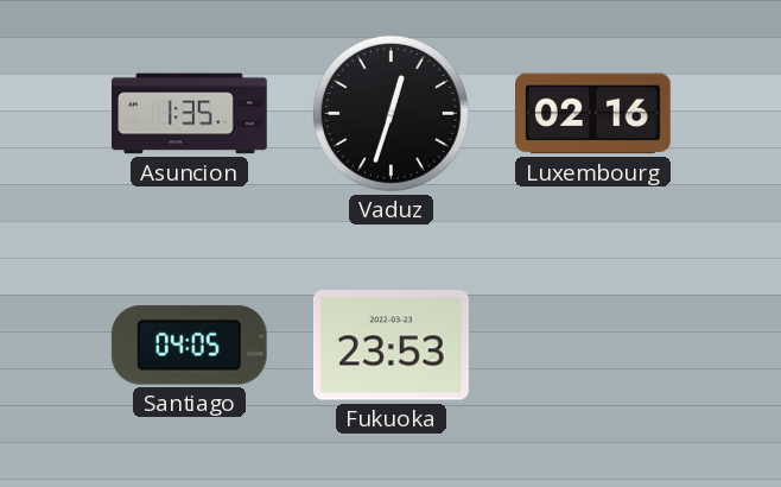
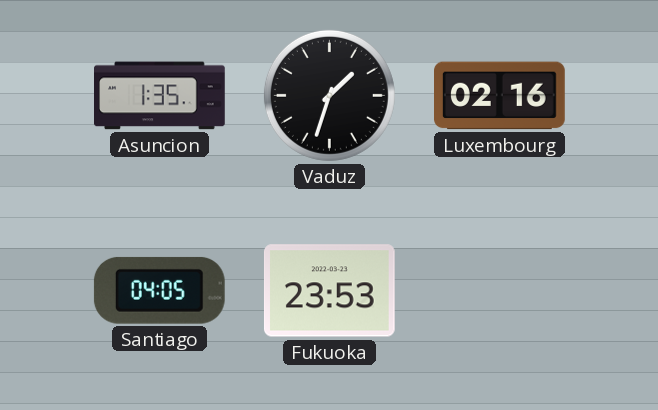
Vaduz: 12:33 -> 1:33 (329, 95)
